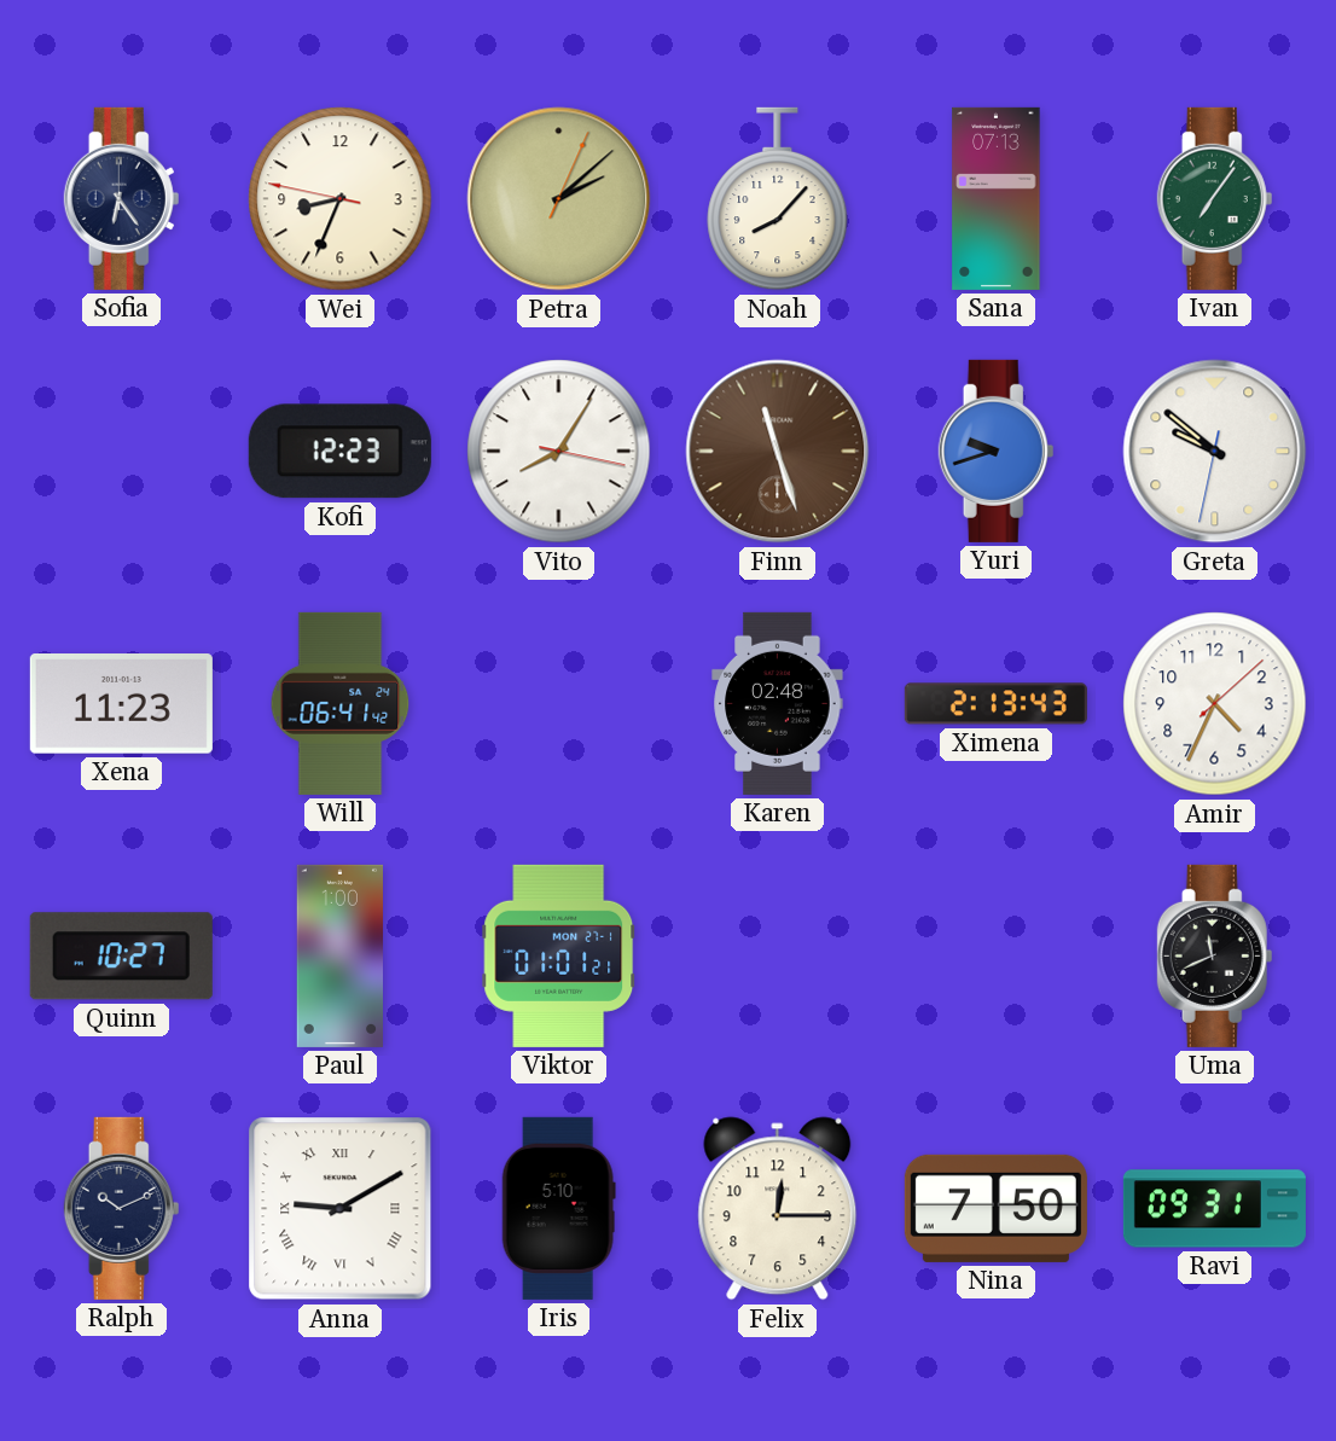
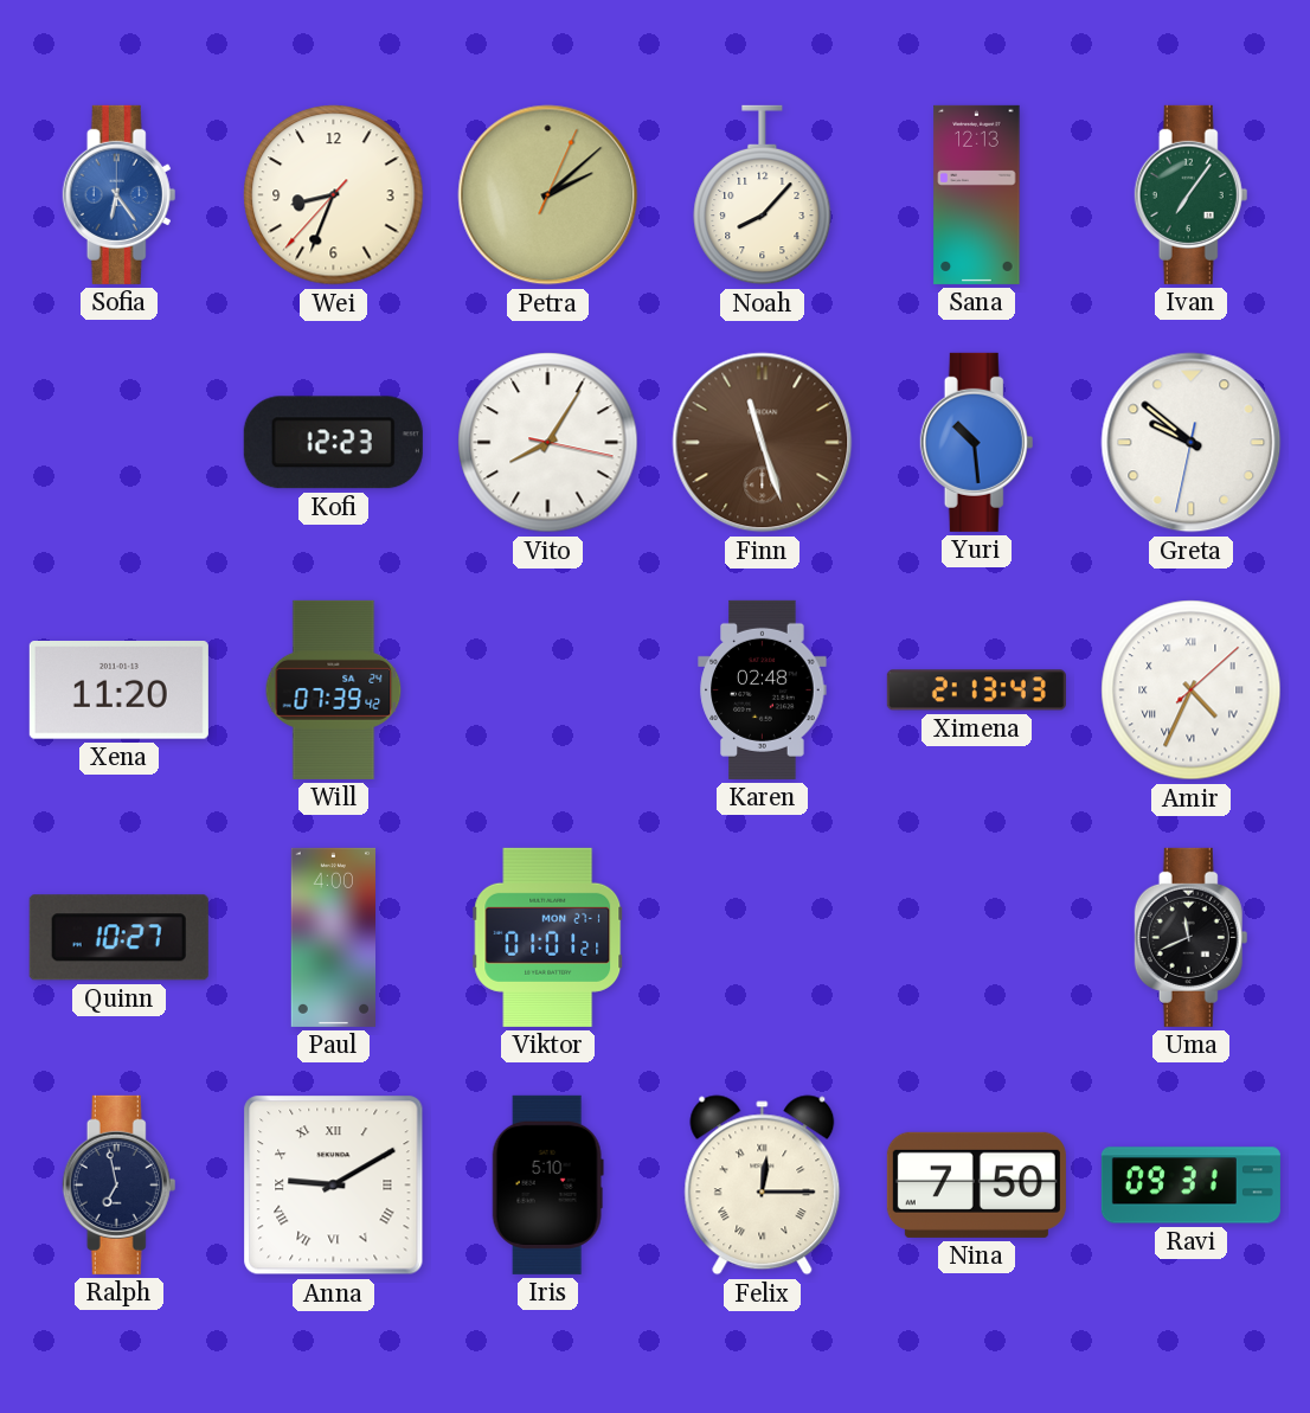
Sofia dial: navy -> blue (120, 194)
Wei: 8:33:47 -> 8:33:37 (334, 195)
Sana: 07:13 -> 12:13 (977, 194)
Yuri: 9:42 -> 10:29 (977, 442)
Xena: 11:23 -> 11:20 (118, 691)
Will: 06:41 -> 07:39 (334, 689)
Amir numerals: Arabic -> Roman (1192, 691)
Paul: 1:00 -> 4:00 (333, 937)
Ralph: 10:11 -> 6:58 (120, 1184)
Felix numerals: Arabic -> Roman (763, 1186)
